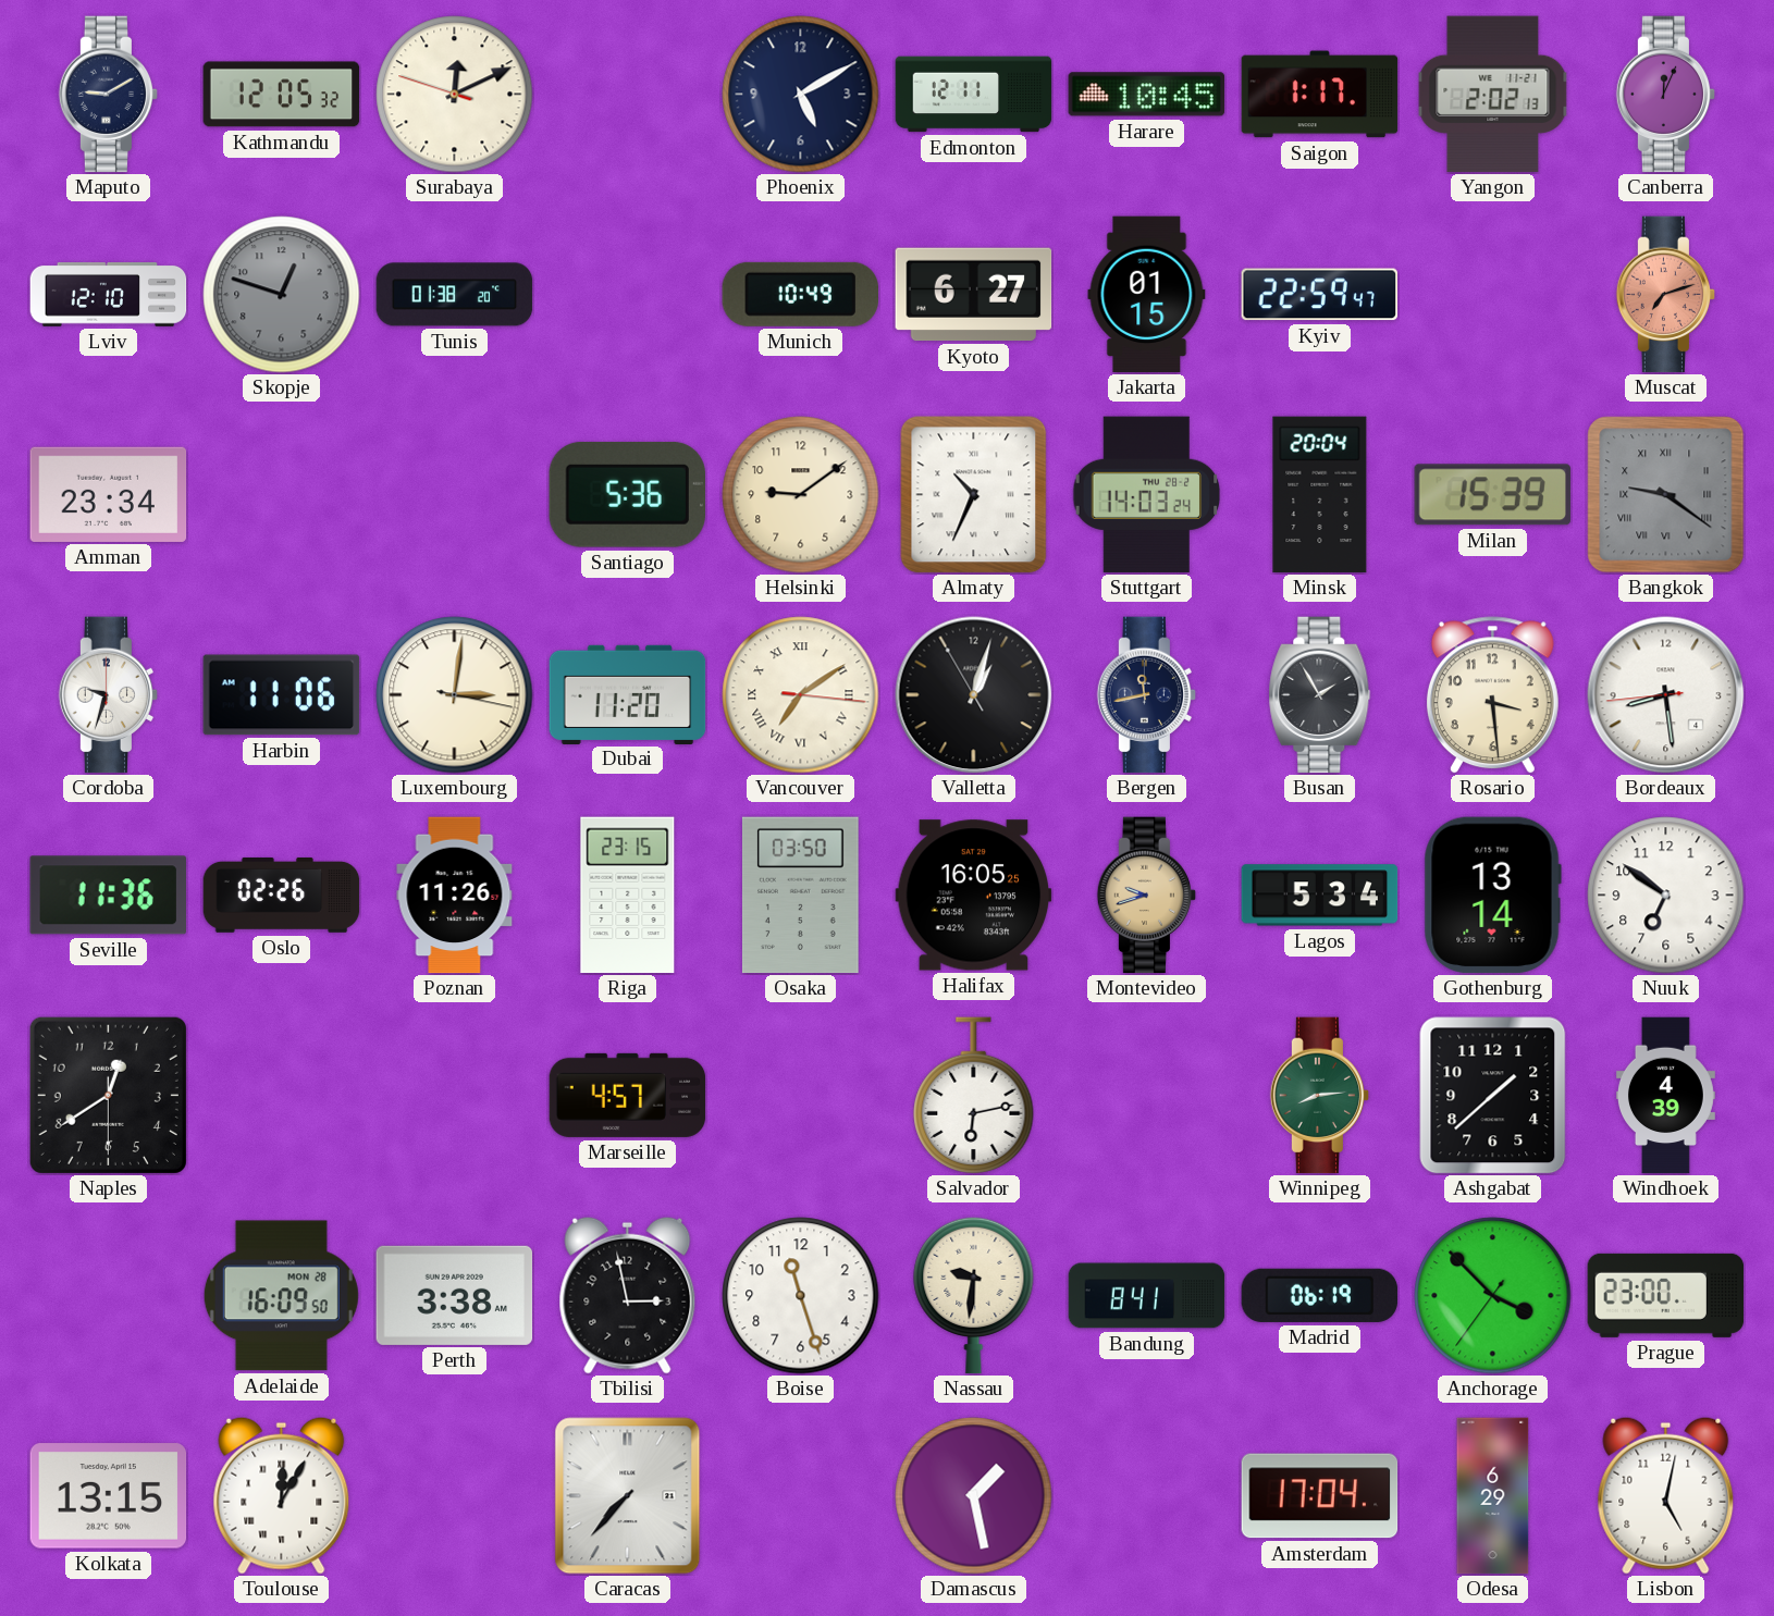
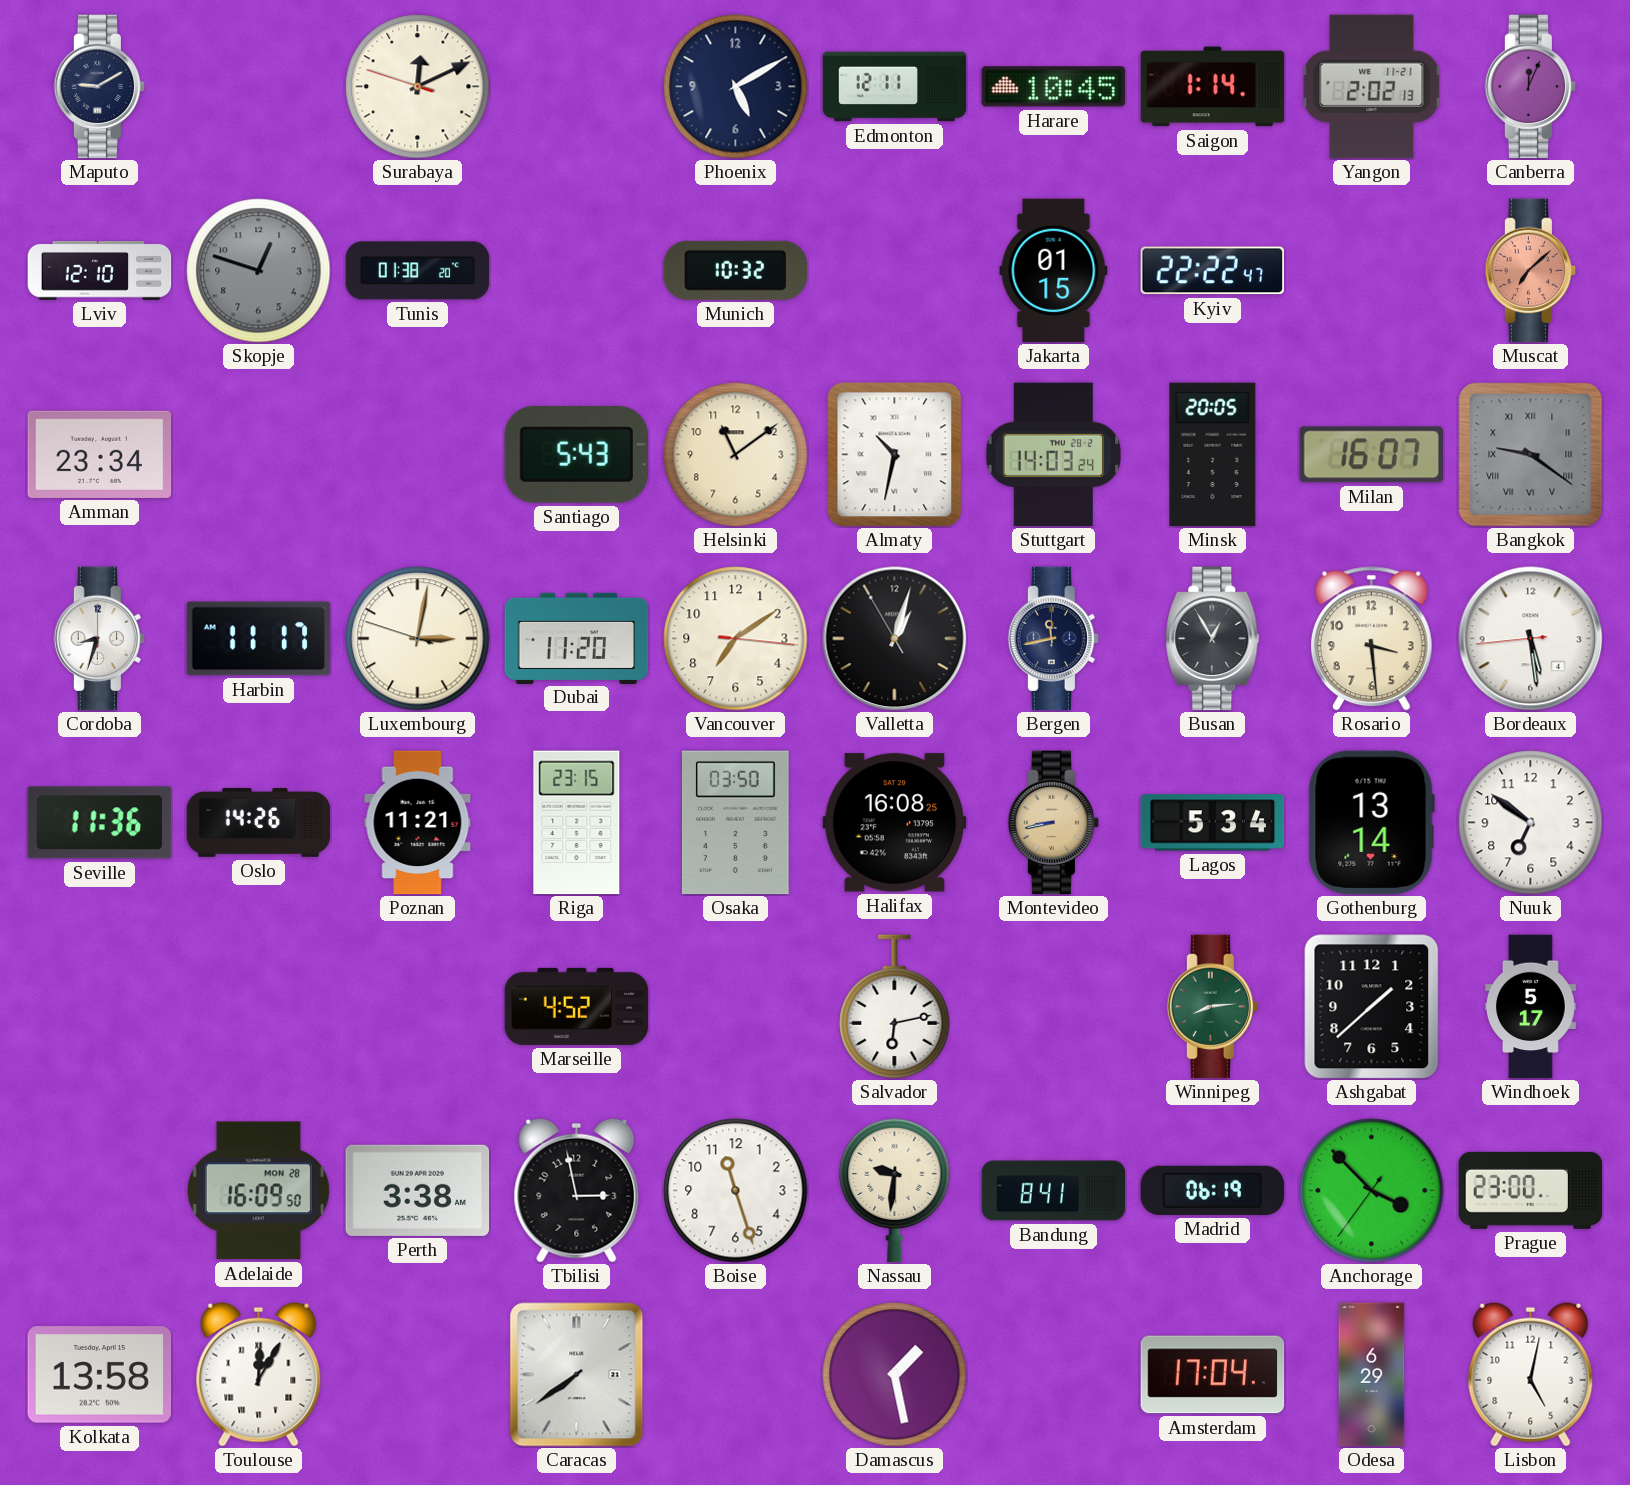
Kathmandu: 12:05 -> none (282, 95)
Saigon: 1:17 -> 1:14 (1213, 87)
Munich: 10:49 -> 10:32 (735, 270)
Kyoto: 6:27 -> none (974, 295)
Kyiv: 22:59 -> 22:22 (1212, 271)
Muscat: 7:12 -> 7:08 (1531, 271)
Santiago: 5:36 -> 5:43 (576, 454)
Helsinki: 9:09 -> 11:09 (736, 455)
Almaty: 10:34 -> 10:32 (895, 455)
Minsk: 20:04 -> 20:05 (1213, 455)
Milan: 15:39 -> 16:07 (1371, 455)
Cordoba: 9:33 -> 8:33 (100, 639)
Harbin: 11:06 -> 11:17 (259, 639)
Luxembourg: 3:01:17 -> 3:01:48 (418, 639)
Vancouver numerals: Roman -> Arabic (736, 639)
Busan: 1:55 -> 12:55 (1213, 639)
Bordeaux: 8:28 -> 5:28 (1531, 639)
Oslo: 02:26 -> 14:26 (259, 822)
Poznan: 11:26 -> 11:21 (418, 823)
Halifax: 16:05 -> 16:08 (895, 823)
Montevideo: 9:42 -> 8:43 (1054, 823)
Naples: 12:39 -> none (108, 1095)
Marseille: 4:57 -> 4:52 (577, 1006)
Windhoek: 4:39 -> 5:17 (1530, 1007)
Kolkata: 13:15 -> 13:58 (100, 1375)
Caracas: 7:37 -> 7:39 (577, 1375)
